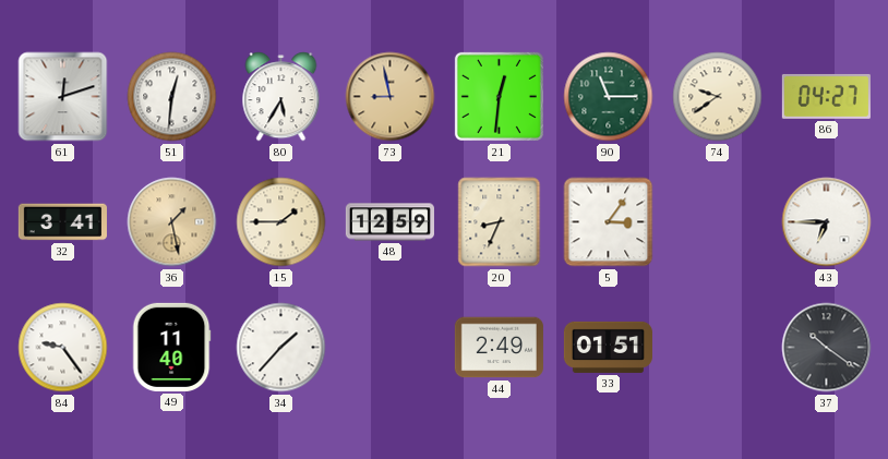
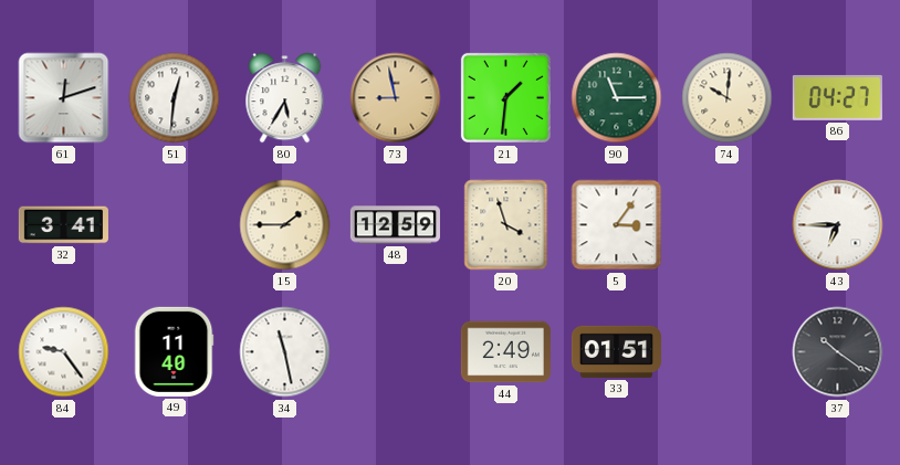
21: 12:31 -> 1:31 (505, 97)
74: 9:39 -> 10:01 (728, 98)
36: 1:28 -> none (172, 222)
20: 8:34 -> 3:57 (506, 225)
34: 1:37 -> 11:28 (285, 352)
